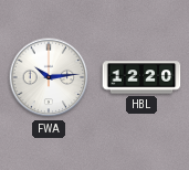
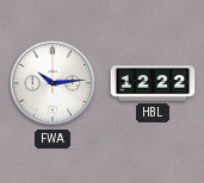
HBL: 12:20 -> 12:22 (153, 83)
